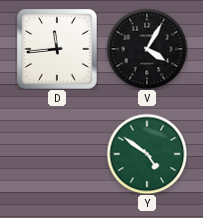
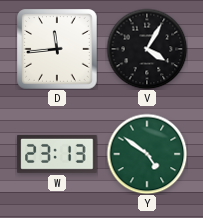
W: none -> 23:13 (57, 154)
